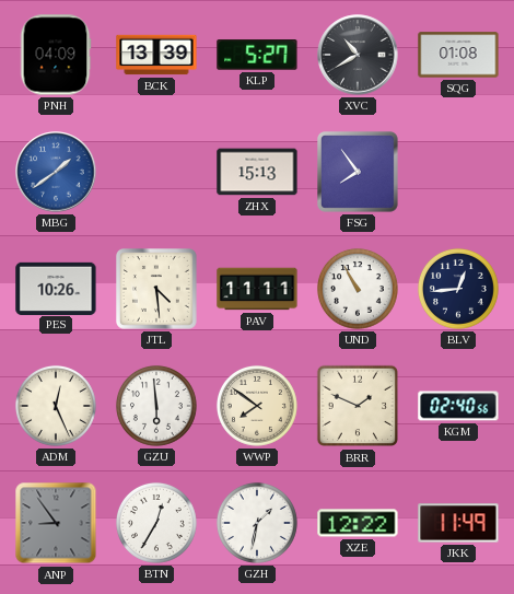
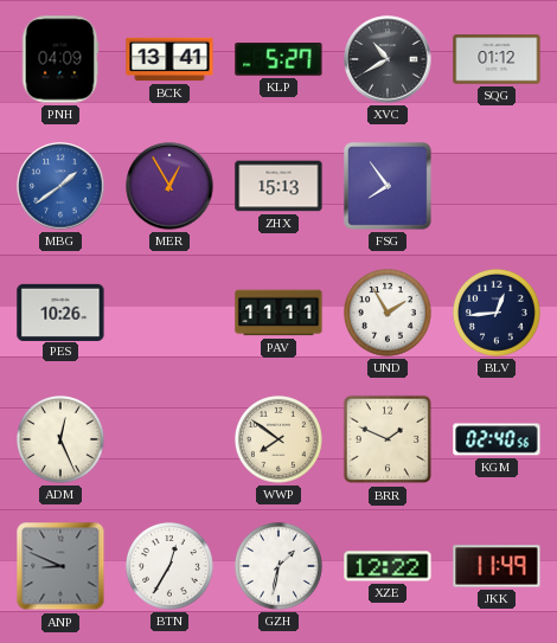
BCK: 13:39 -> 13:41 (169, 59)
SQG: 01:08 -> 01:12 (497, 59)
MER: none -> 12:55 (169, 186)
JTL: 4:29 -> none (157, 290)
UND: 10:55 -> 1:55 (388, 313)
GZU: 5:59 -> none (156, 406)
ANP: 8:54 -> 8:49 (60, 566)
